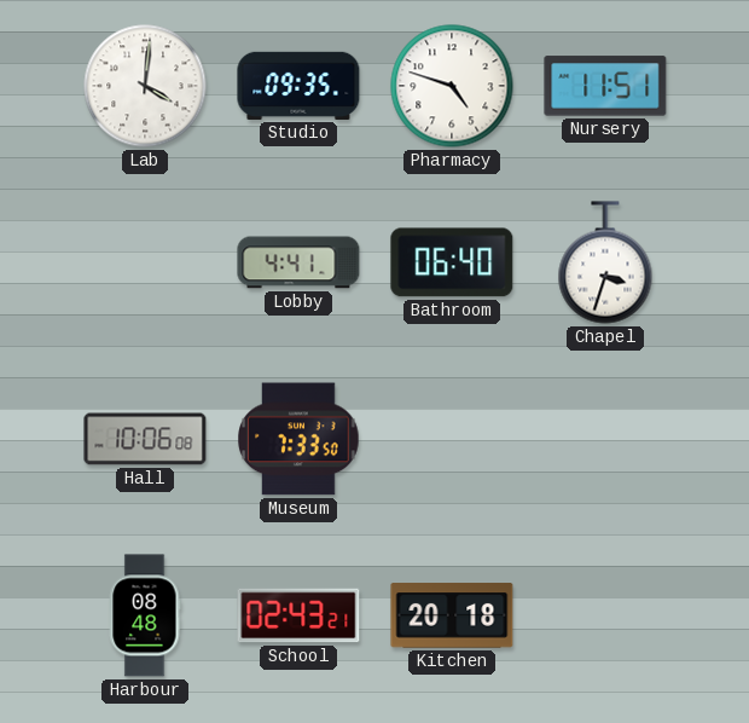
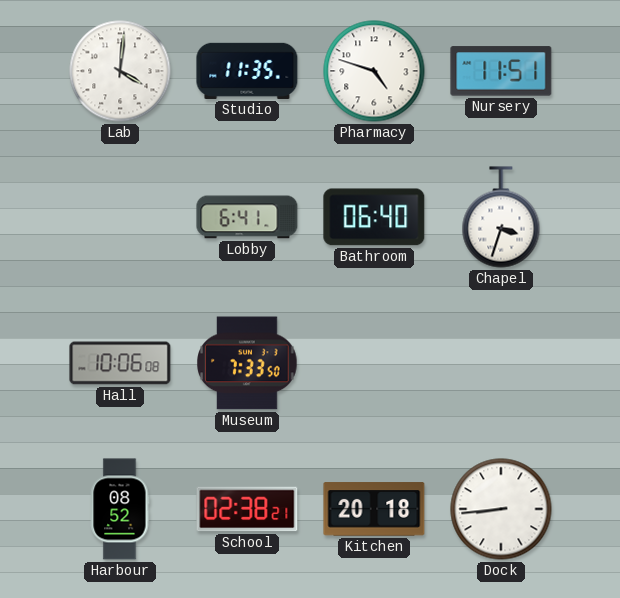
Studio: 09:35 -> 11:35 (247, 71)
Lobby: 4:41 -> 6:41 (247, 217)
Harbour: 08:48 -> 08:52 (120, 509)
School: 02:43 -> 02:38 (247, 509)
Dock: none -> 8:44 (501, 509)
